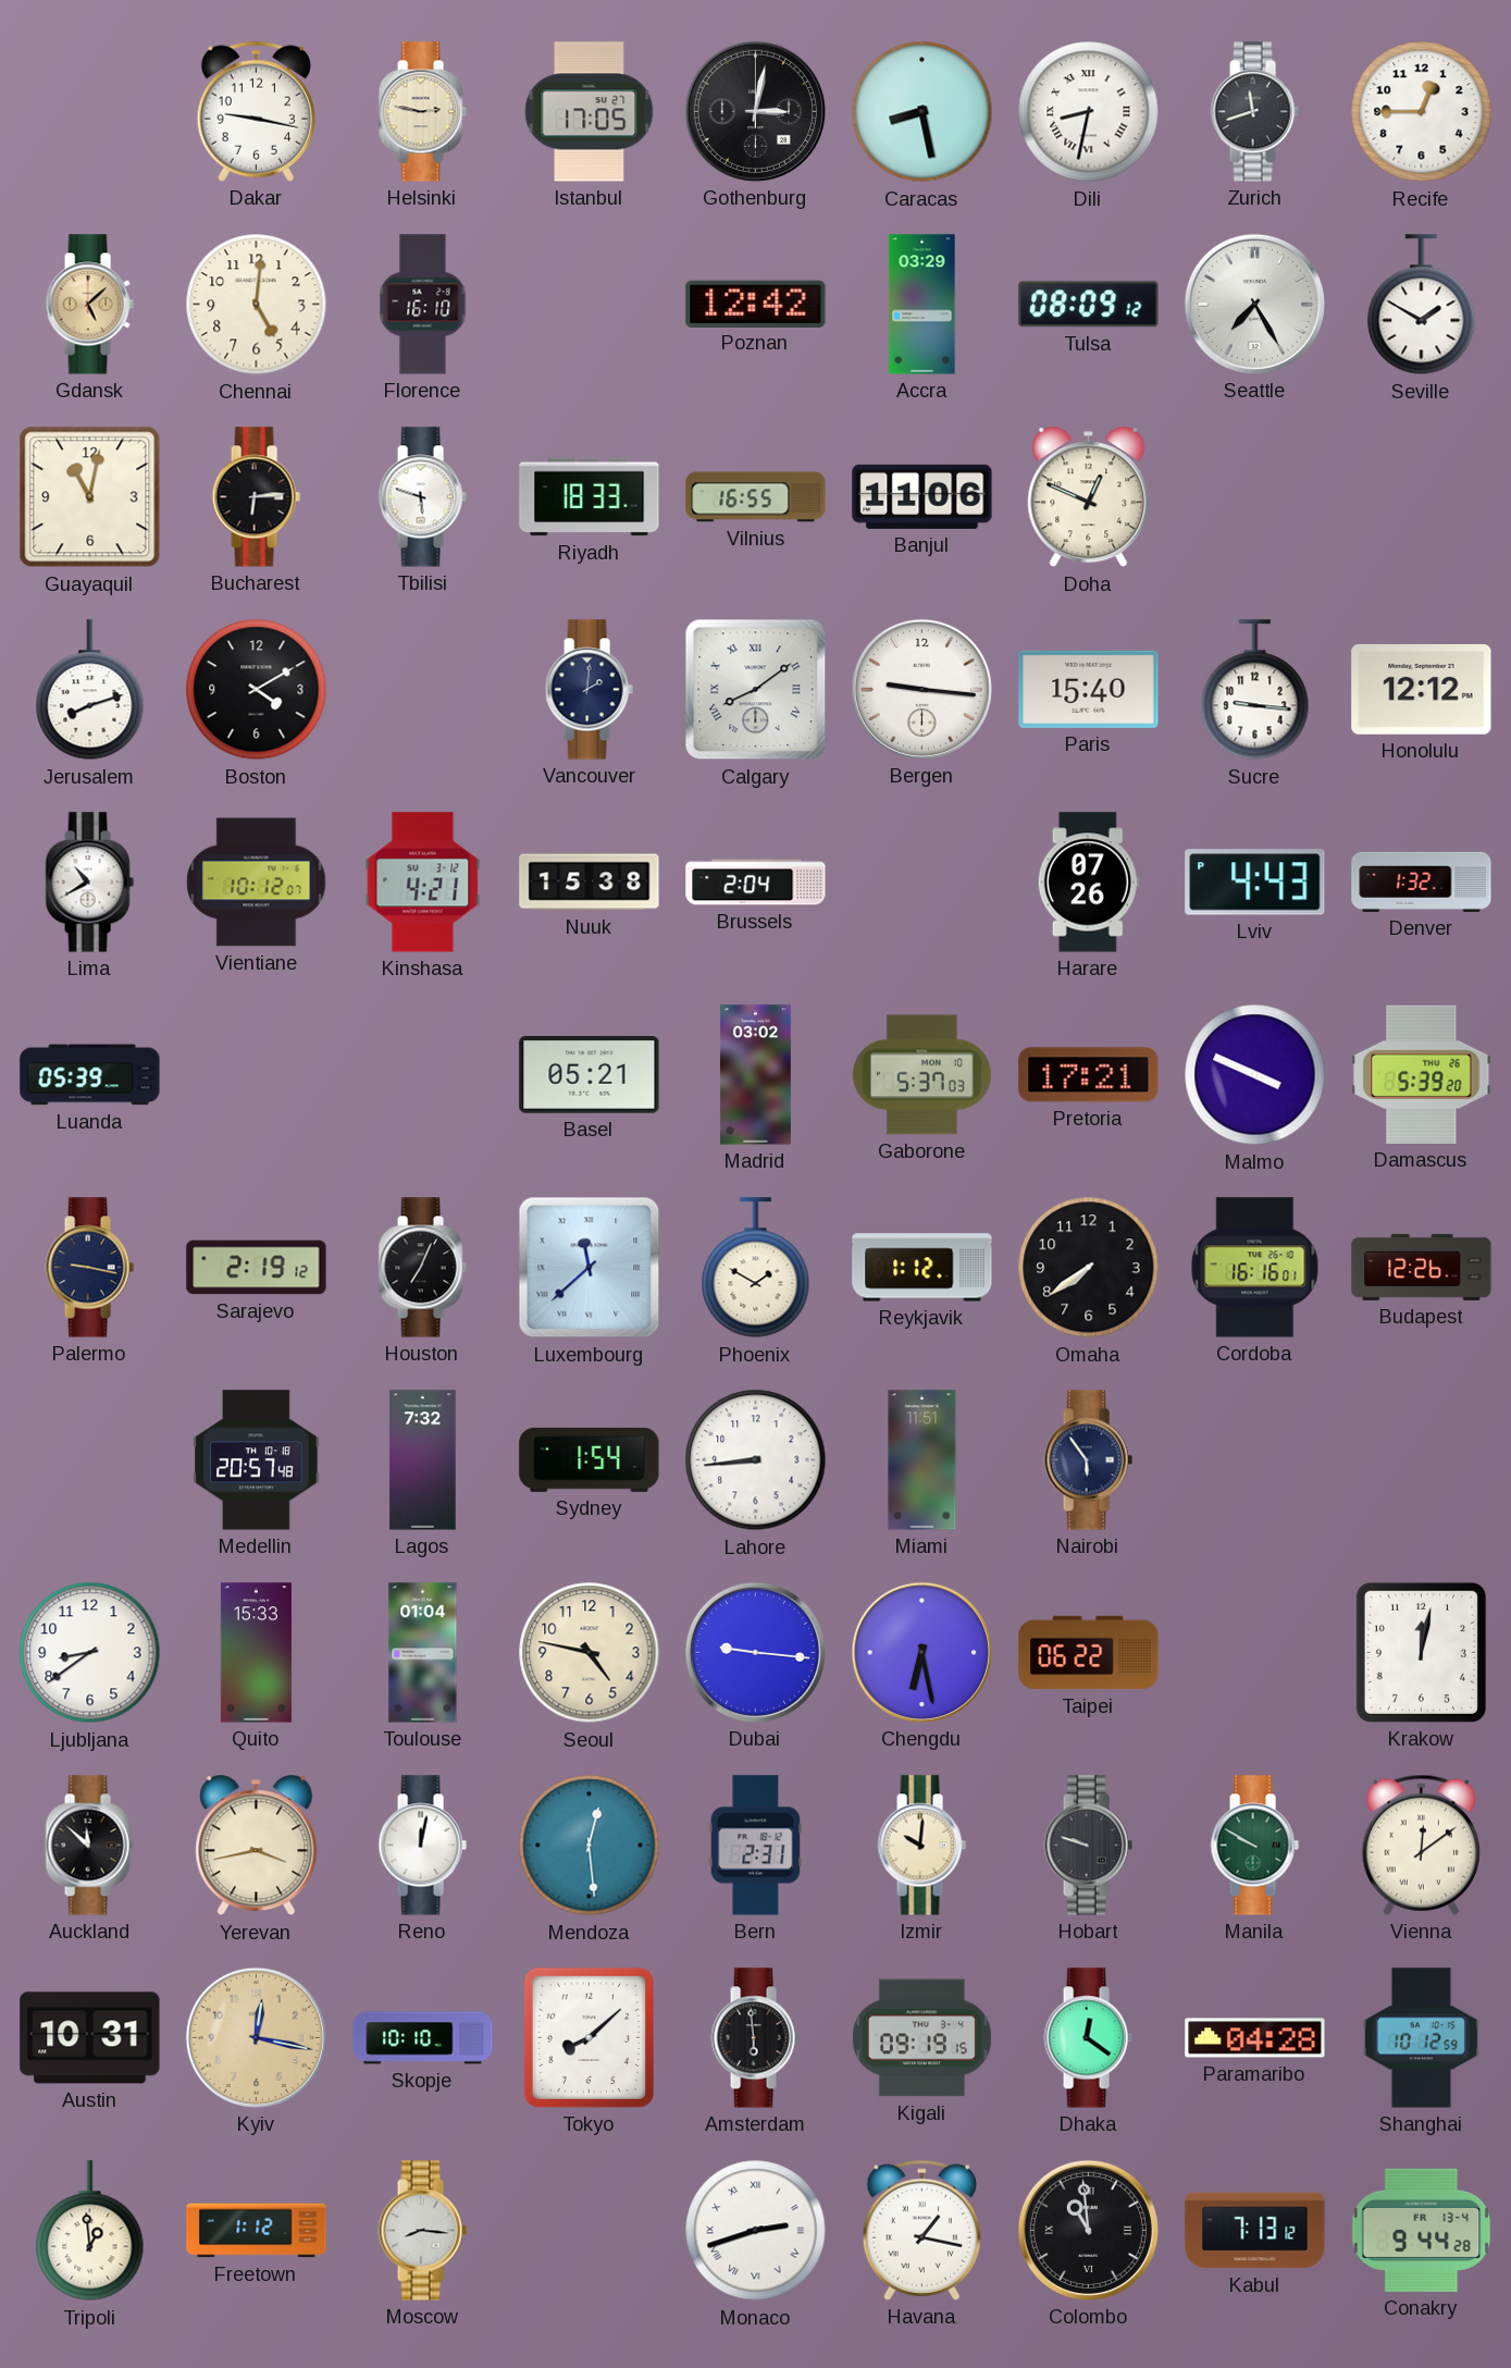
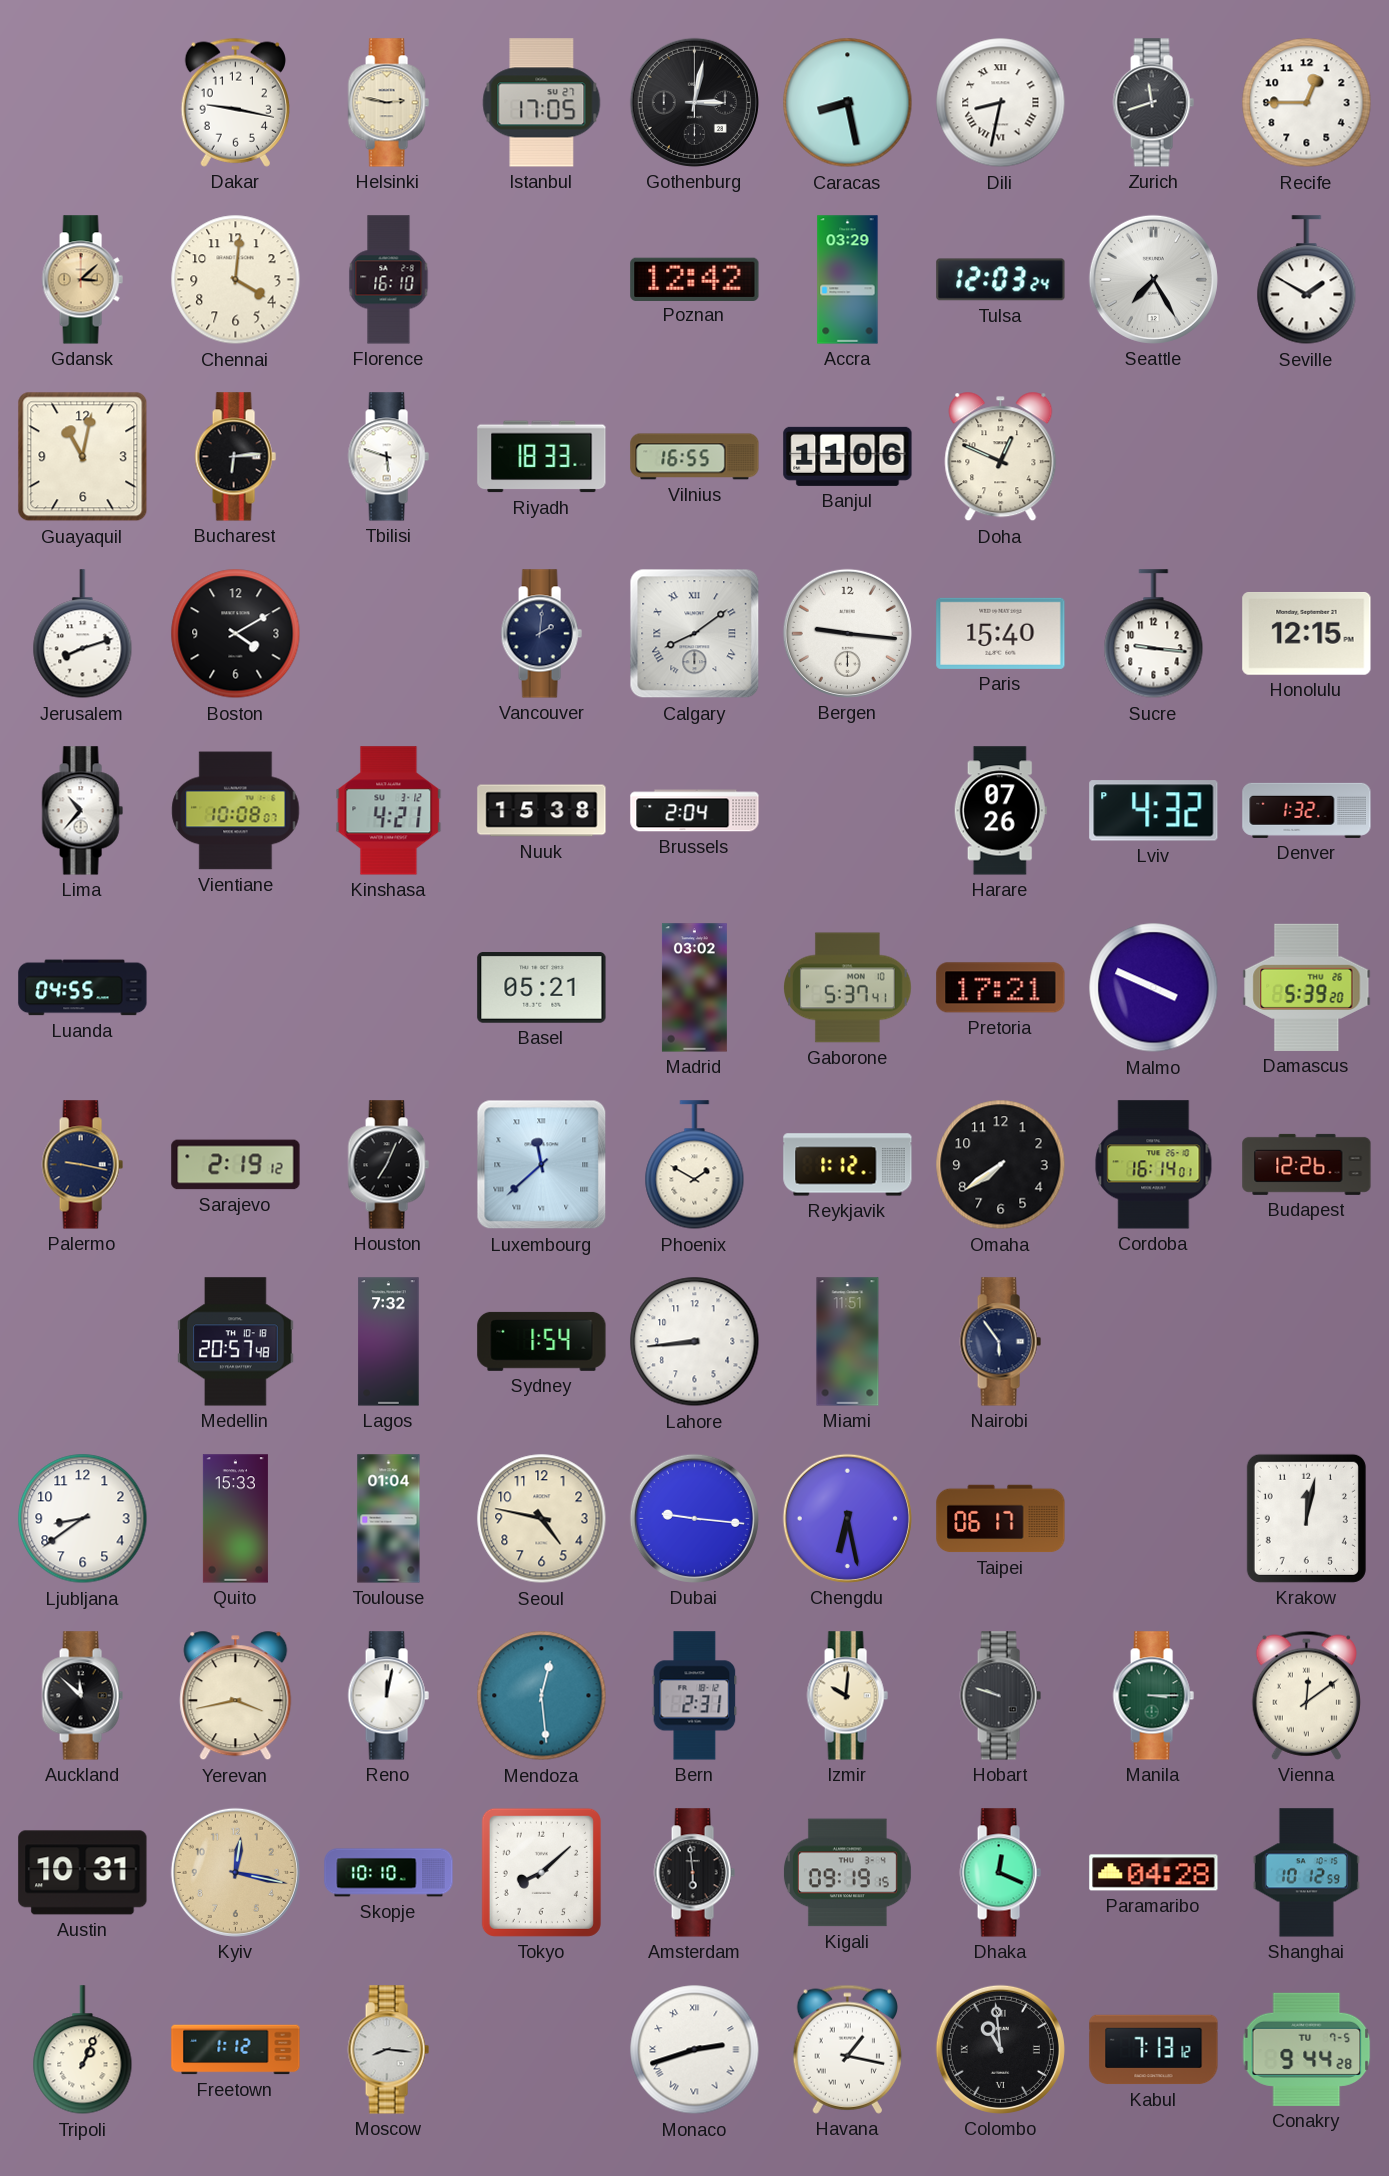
Gdansk: 5:08 -> 3:08 (82, 280)
Chennai: 5:01 -> 4:01 (236, 280)
Tulsa: 08:09 -> 12:03 (1001, 280)
Honolulu: 12:12 -> 12:15 (1307, 633)
Lima: 10:40 -> 10:37 (82, 811)
Vientiane: 10:12 -> 10:08 (236, 811)
Lviv: 4:43 -> 4:32 (1154, 811)
Luanda: 05:39 -> 04:55 (83, 988)
Gaborone: 5:37:03 -> 5:37:41 (848, 988)
Cordoba: 16:16 -> 16:14 (1154, 1165)
Taipei: 06:22 -> 06:17 (1001, 1519)
Manila: 9:50 -> 3:15 (1153, 1696)
Dhaka: 12:21 -> 12:19 (1000, 1873)
Tripoli: 12:59 -> 1:04 (83, 2050)
Conakry date: FR 13-4 -> TU 7-5 (1307, 2049)
